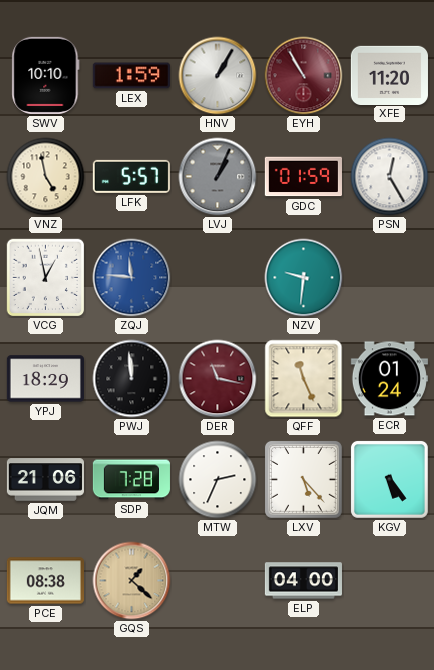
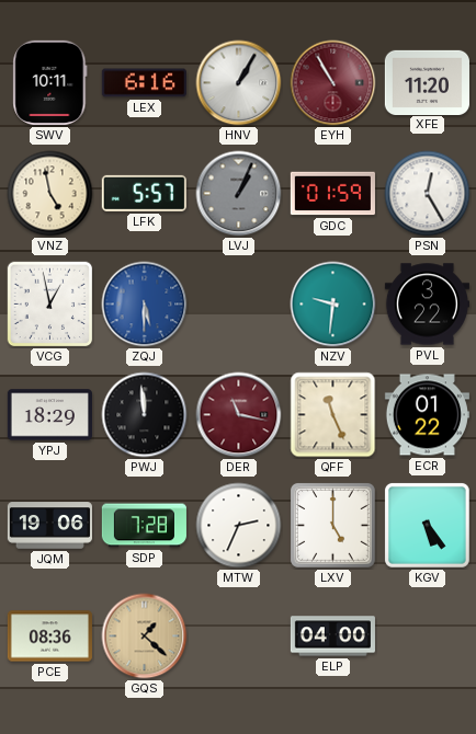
SWV: 10:10 -> 10:11 (50, 82)
LEX: 1:59 -> 6:16 (144, 83)
ZQJ: 11:46 -> 5:30 (145, 305)
PVL: none -> 3:22 (427, 305)
ECR: 01:24 -> 01:22 (427, 415)
JQM: 21:06 -> 19:06 (49, 526)
LXV: 5:23 -> 5:00 (332, 525)
PCE: 08:38 -> 08:36 (49, 636)
